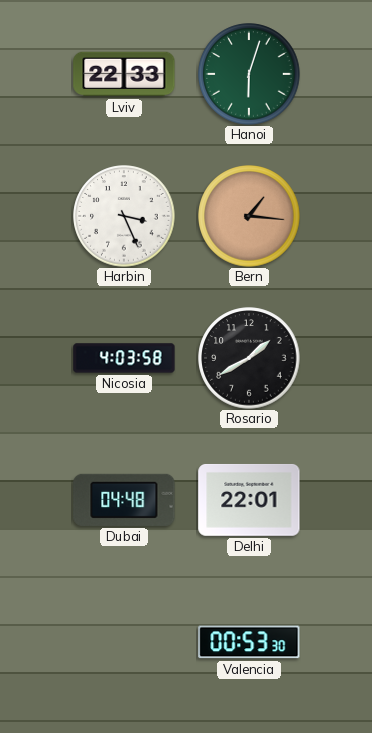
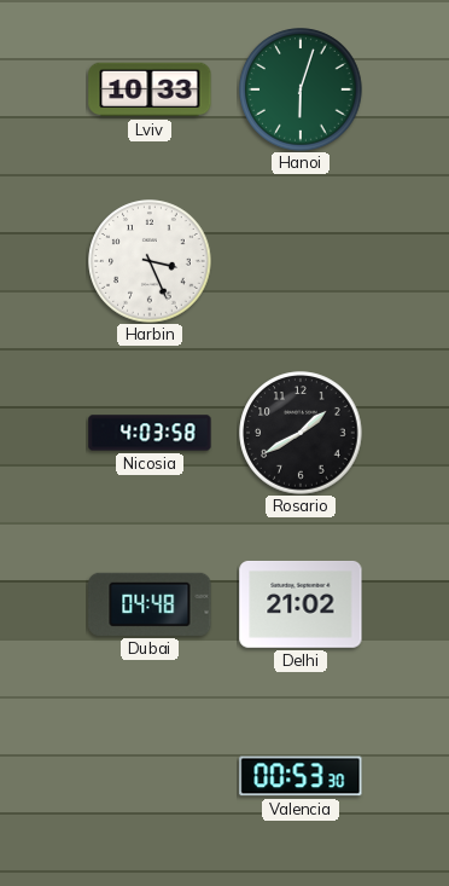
Lviv: 22:33 -> 10:33 (150, 89)
Bern: 1:16 -> none (249, 216)
Delhi: 22:01 -> 21:02 (301, 604)
